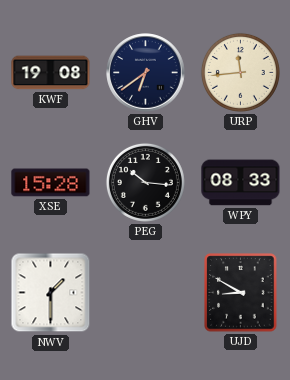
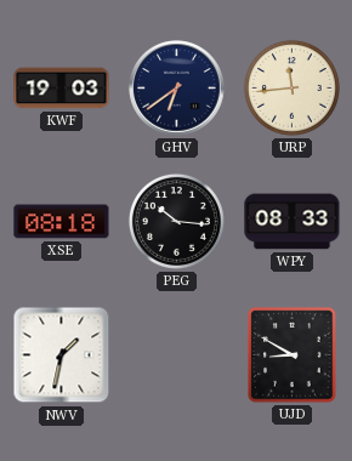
KWF: 19:08 -> 19:03 (62, 89)
XSE: 15:28 -> 08:18 (62, 222)
NWV: 1:30 -> 1:32 (62, 355)
